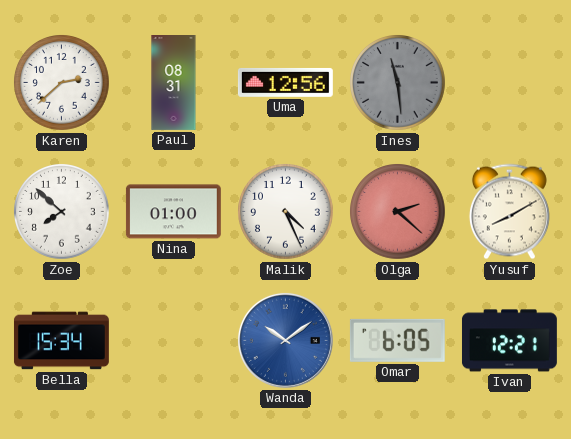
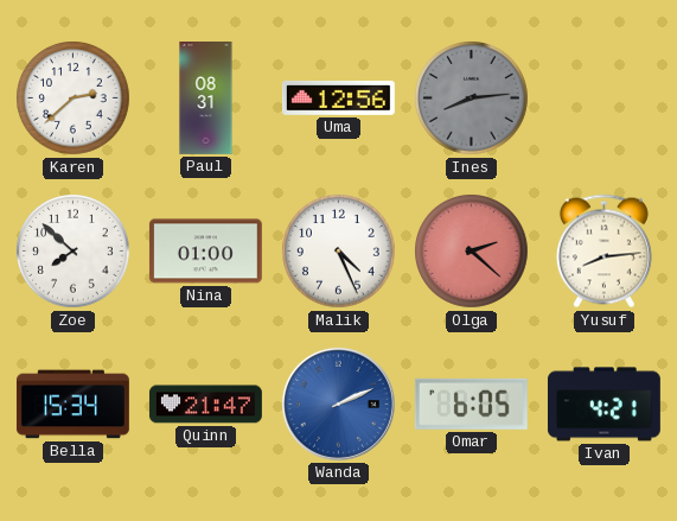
Ines: 11:29 -> 8:14 (472, 99)
Yusuf: 8:10 -> 8:14 (603, 252)
Quinn: none -> 21:47 (205, 405)
Wanda: 10:09 -> 2:11 (338, 404)
Ivan: 12:21 -> 4:21 (603, 405)
